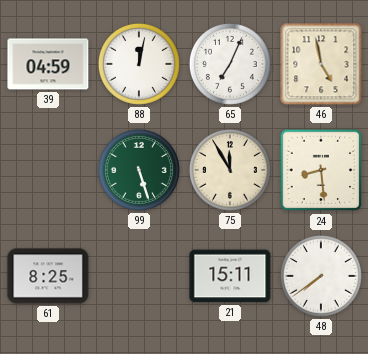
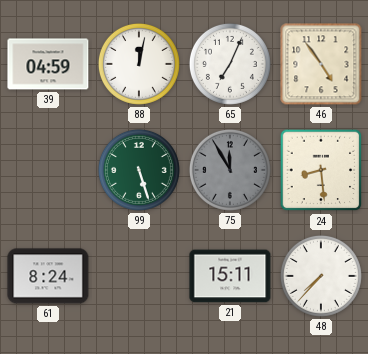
46: 4:58 -> 4:54 (321, 64)
75 dial: cream -> grey (230, 170)
61: 8:25 -> 8:24 (48, 276)
48: 7:39 -> 7:37 (321, 276)
